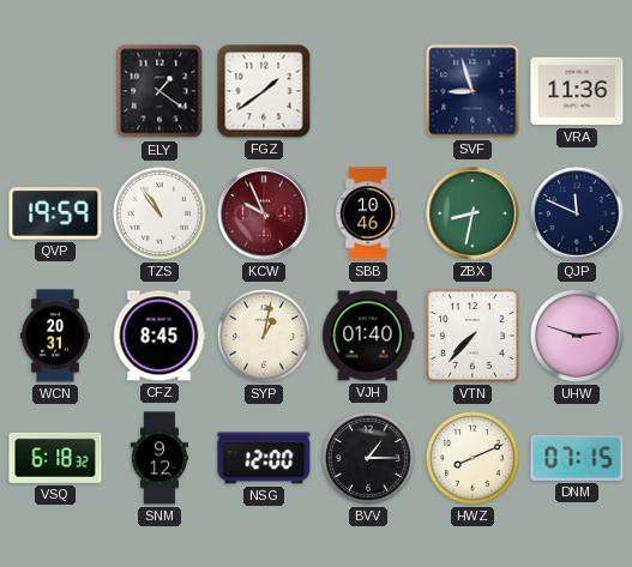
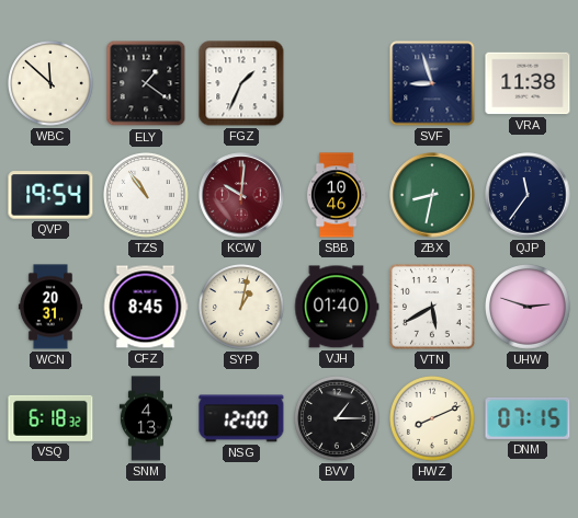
WBC: none -> 11:52 (52, 84)
FGZ: 1:39 -> 1:34 (241, 83)
VRA: 11:36 -> 11:38 (528, 83)
QVP: 19:59 -> 19:54 (50, 195)
KCW: 9:56 -> 10:01 (241, 195)
QJP: 11:49 -> 11:36 (528, 195)
VTN: 7:37 -> 5:40 (432, 307)
SNM: 9:12 -> 4:13 (145, 418)
